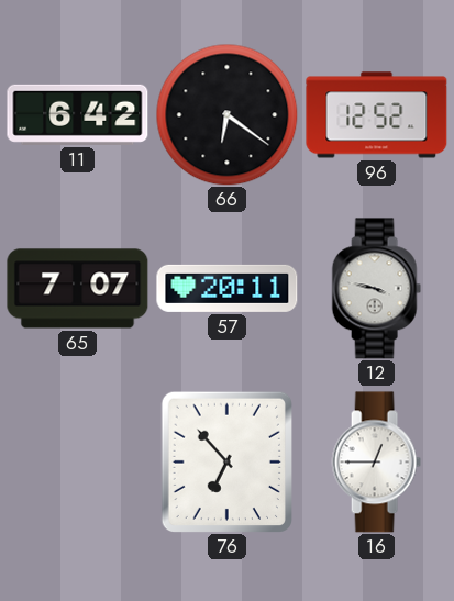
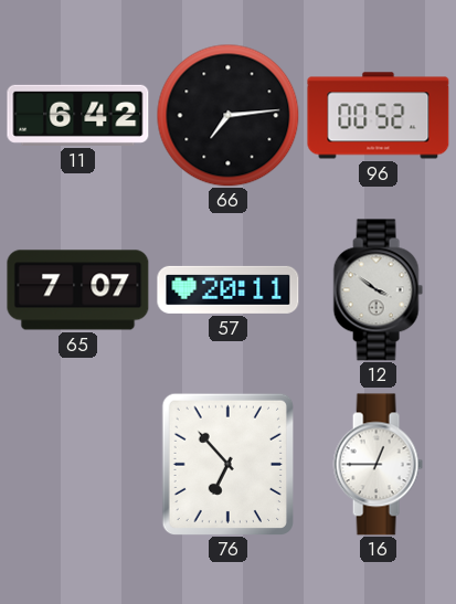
66: 6:21 -> 7:14 (227, 115)
96: 12:52 -> 00:52 (379, 116)
12: 3:47 -> 3:51 (378, 290)
